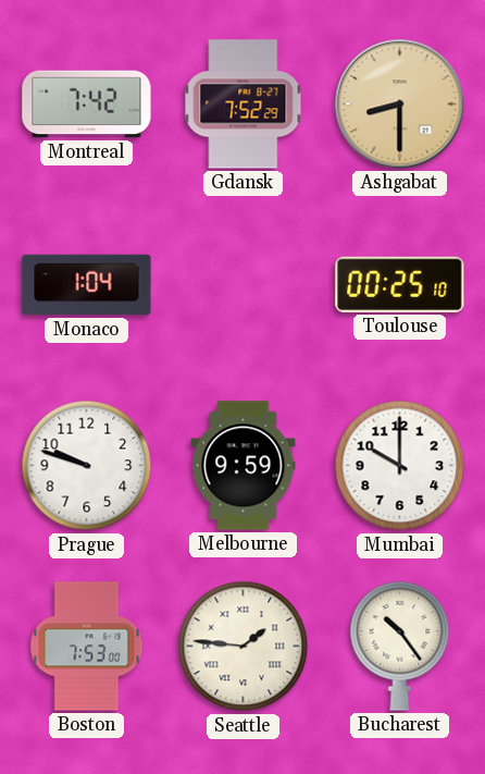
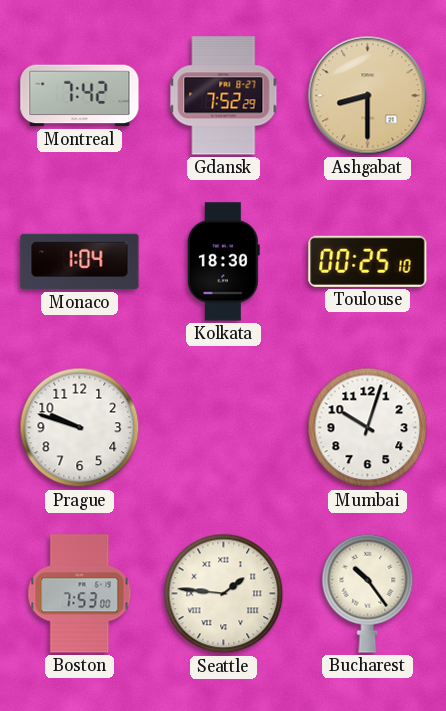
Kolkata: none -> 18:30 (223, 262)
Melbourne: 9:59 -> none (244, 466)
Mumbai: 10:00 -> 10:03 (368, 428)
